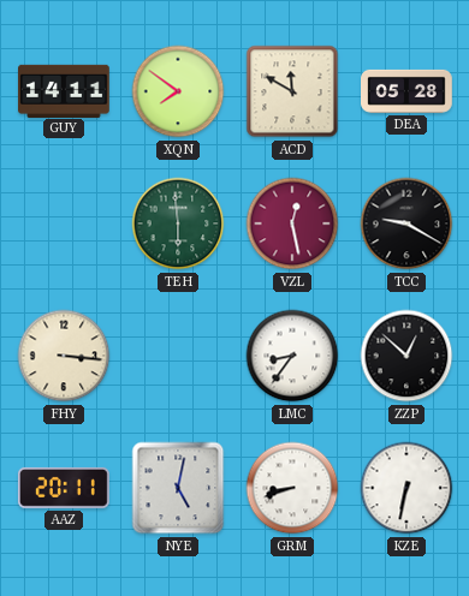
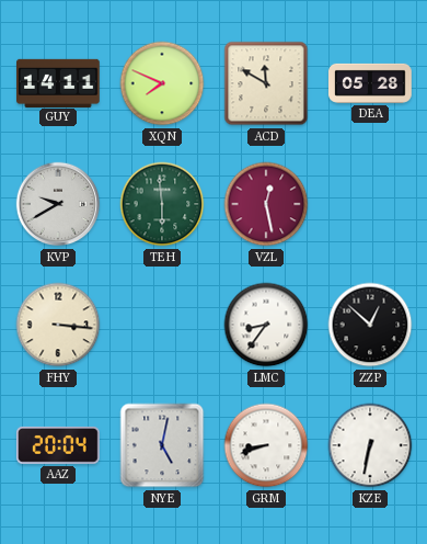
XQN: 7:51 -> 7:49 (162, 83)
KVP: none -> 9:40 (58, 204)
TCC: 9:20 -> none (406, 223)
AAZ: 20:11 -> 20:04 (58, 445)
